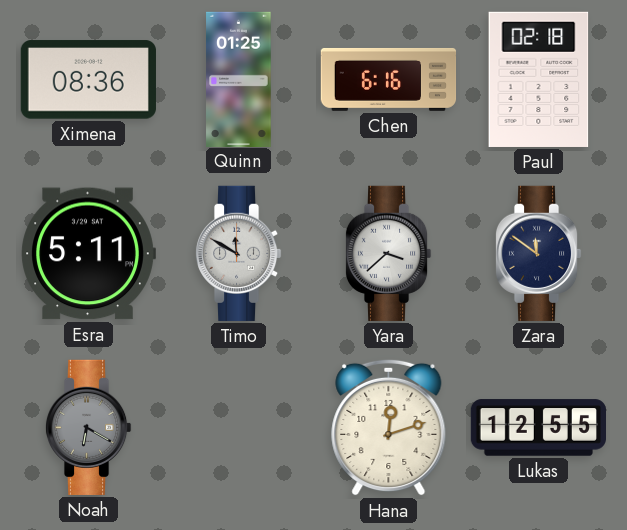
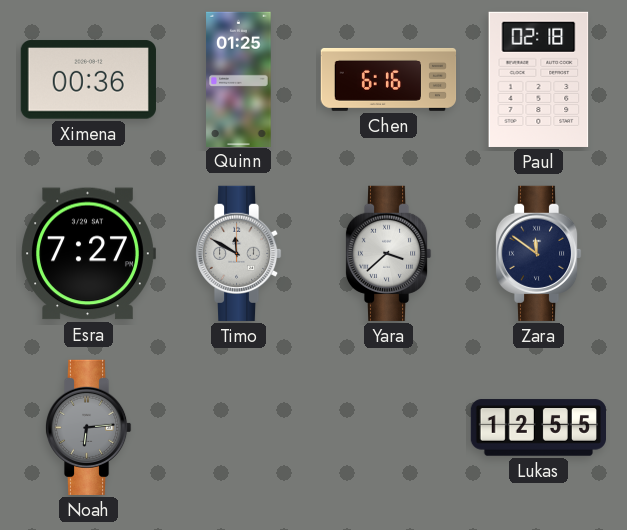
Ximena: 08:36 -> 00:36 (88, 80)
Esra: 5:11 -> 7:27 (88, 254)
Noah: 6:20 -> 6:14 (88, 427)
Hana: 12:12 -> none (389, 427)
